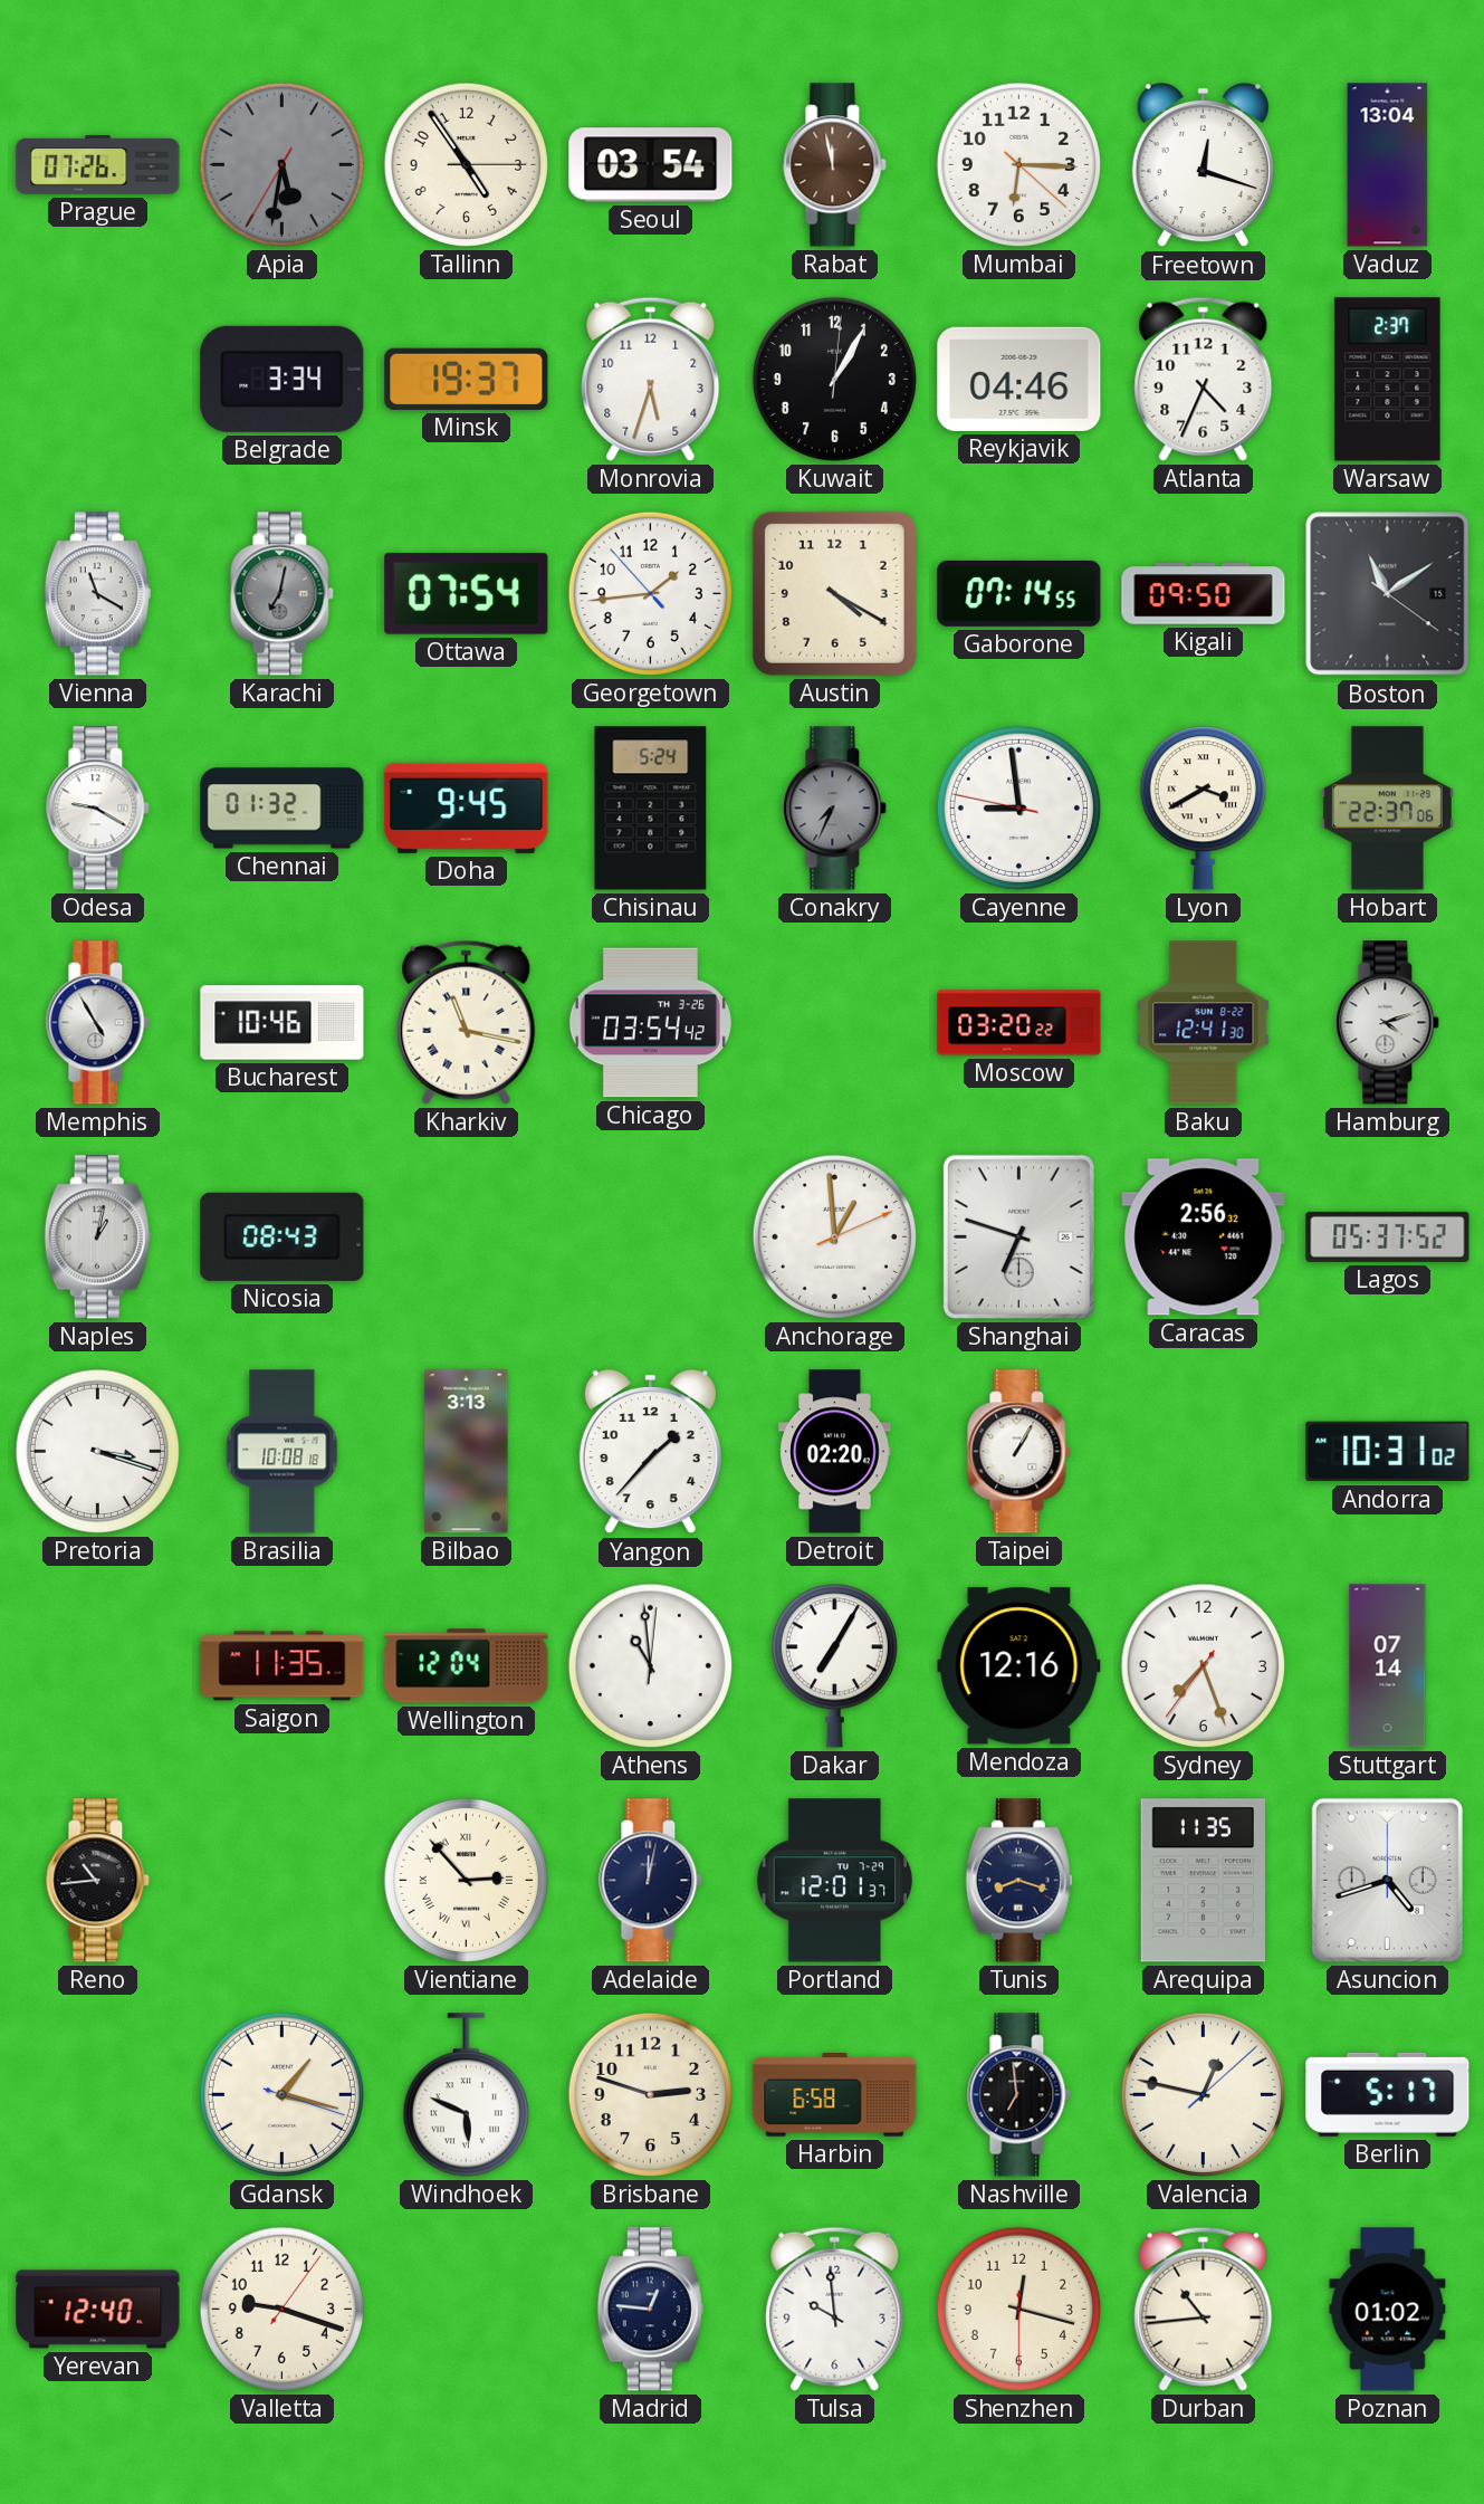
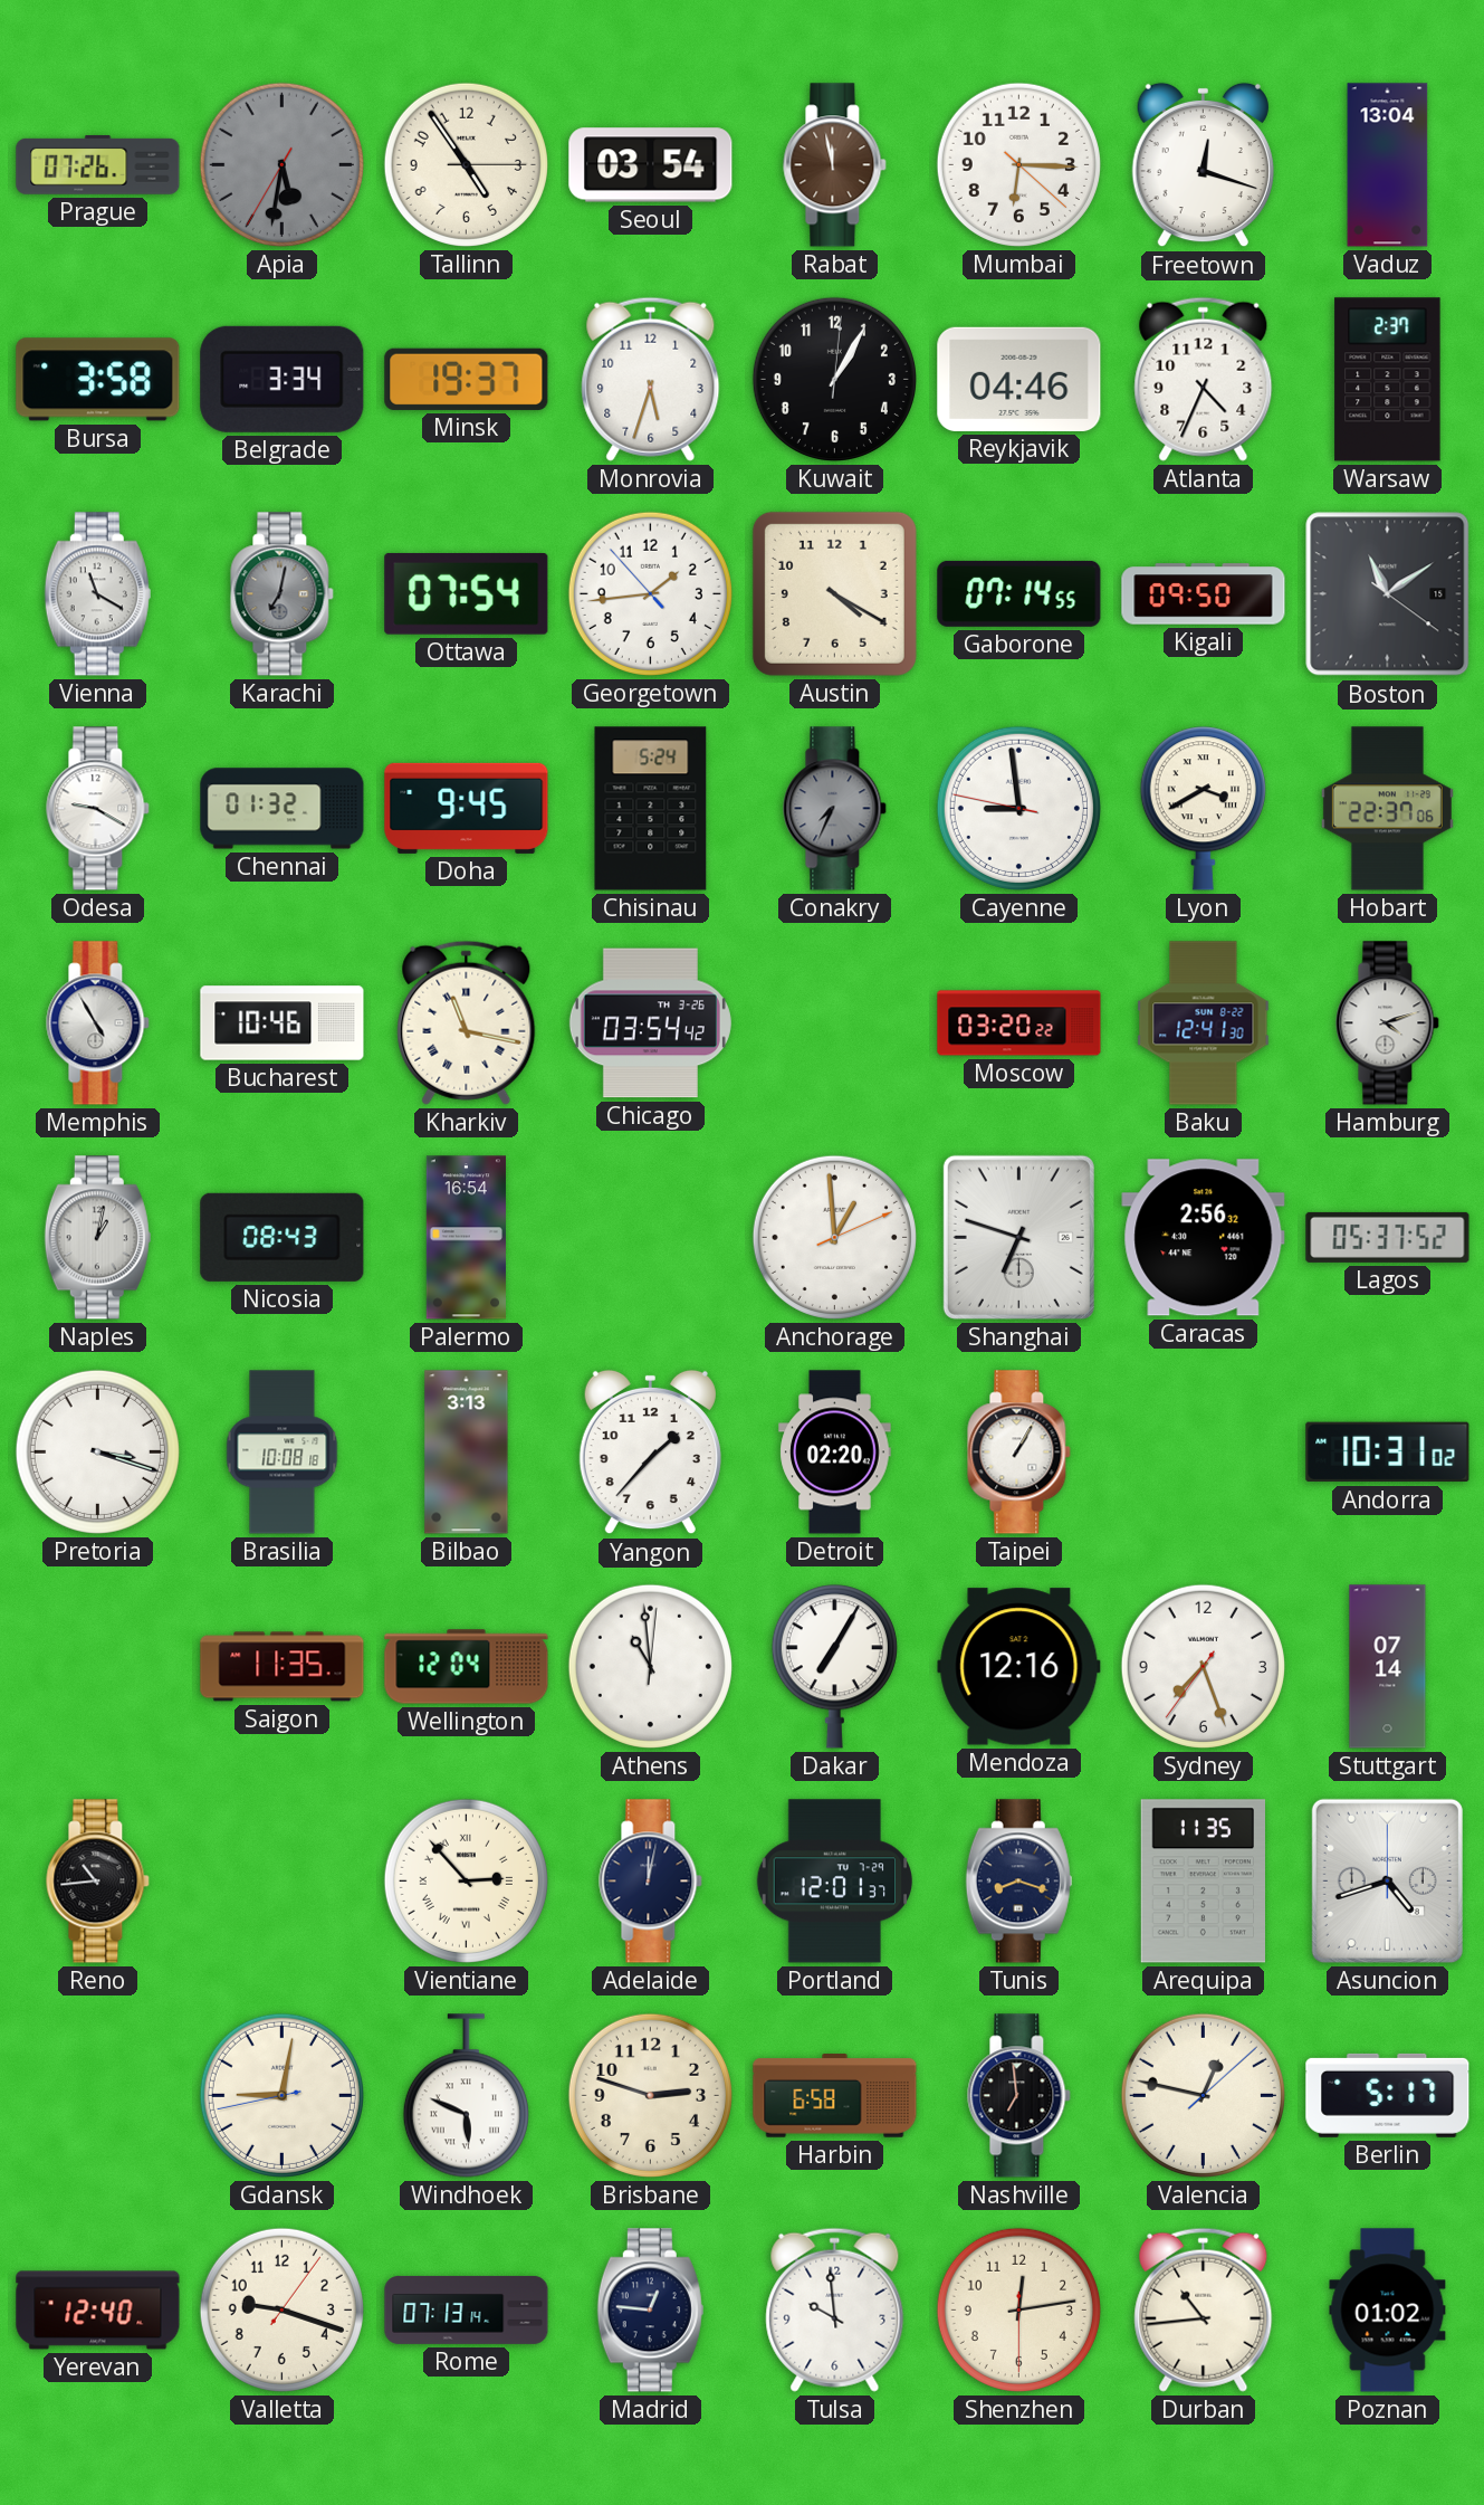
Bursa: none -> 3:58 (98, 380)
Palermo: none -> 16:54 (466, 1238)
Gdansk: 1:17 -> 9:01 (281, 2095)
Rome: none -> 07:13 (467, 2309)
Shenzhen: 12:17 -> 12:13 (1018, 2309)
